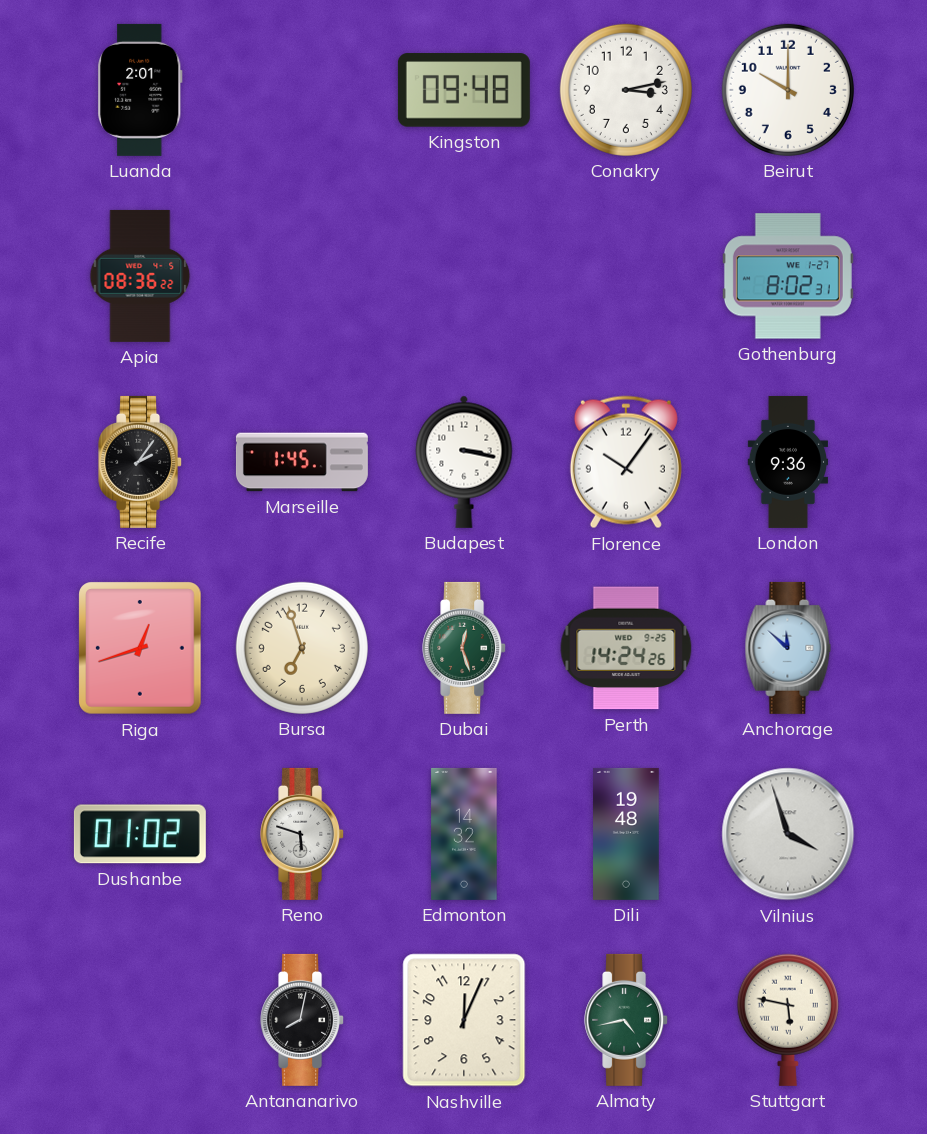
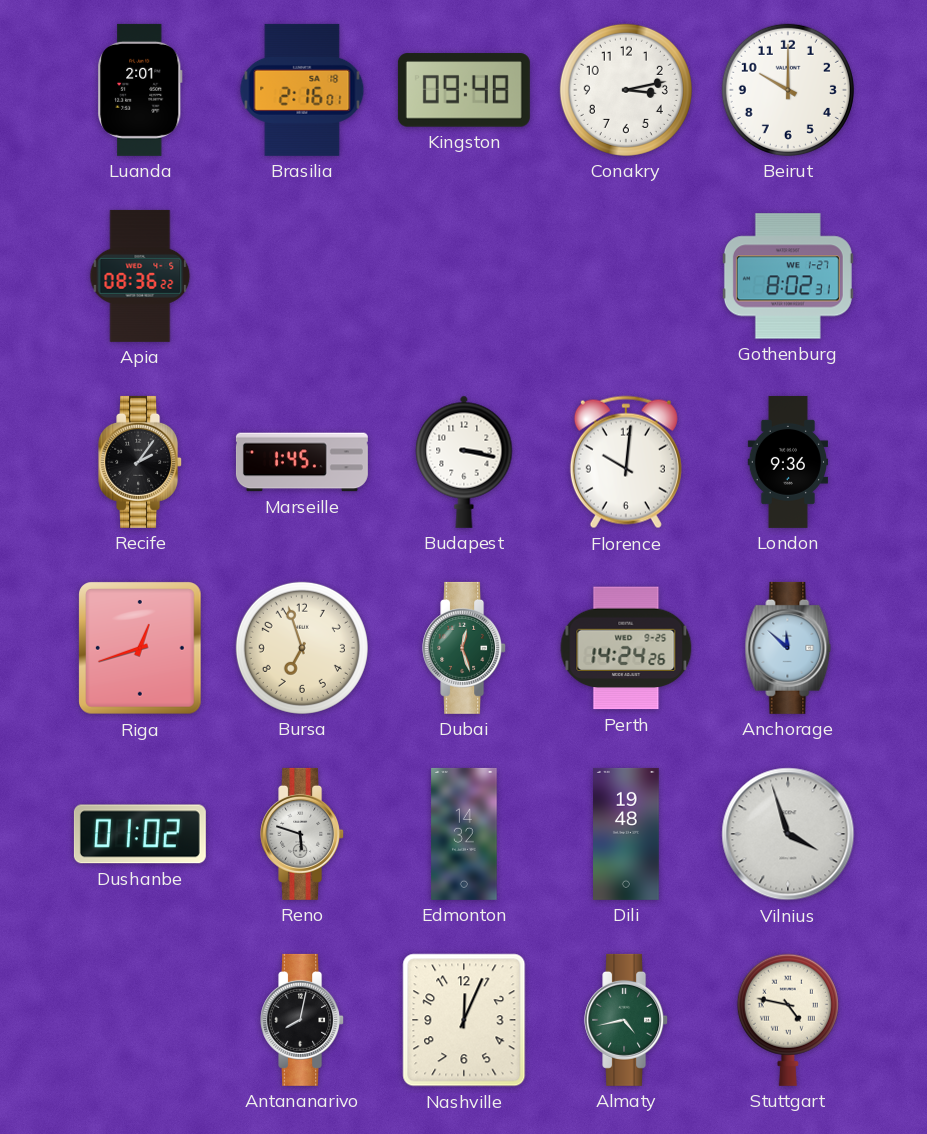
Brasilia: none -> 2:16 (302, 90)
Florence: 10:06 -> 10:01 (626, 462)
Stuttgart: 5:47 -> 4:47 (788, 1020)
